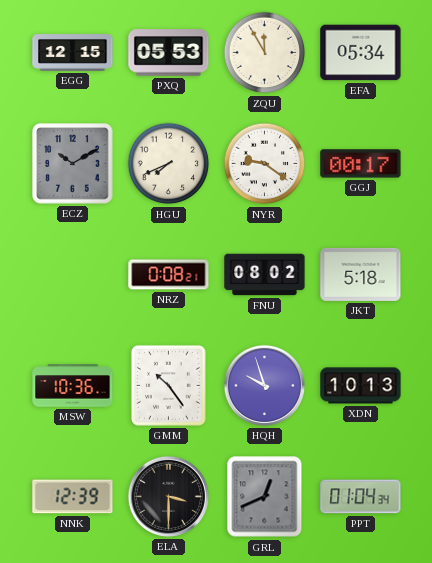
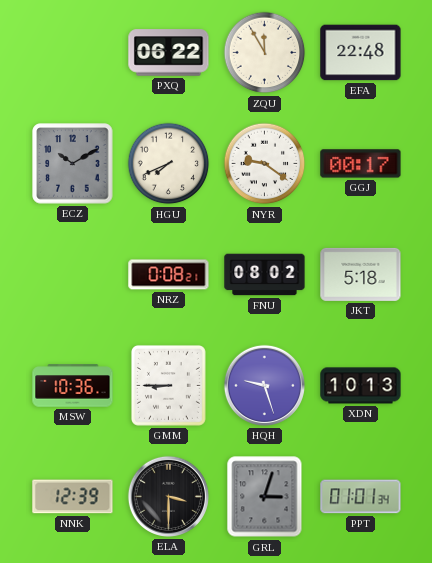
EGG: 12:15 -> none (73, 53)
PXQ: 05:53 -> 06:22 (169, 53)
EFA: 05:34 -> 22:48 (361, 53)
GMM: 10:24 -> 8:45 (168, 385)
HQH: 9:57 -> 9:27 (264, 385)
GRL: 12:41 -> 3:03 (265, 497)
PPT: 01:04 -> 01:01 (361, 497)
